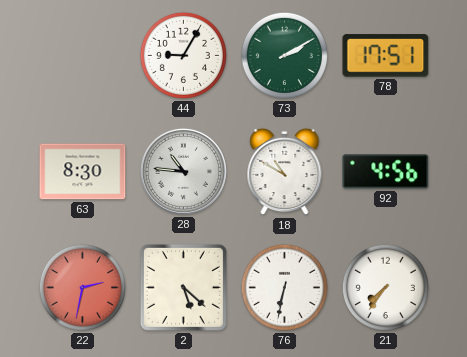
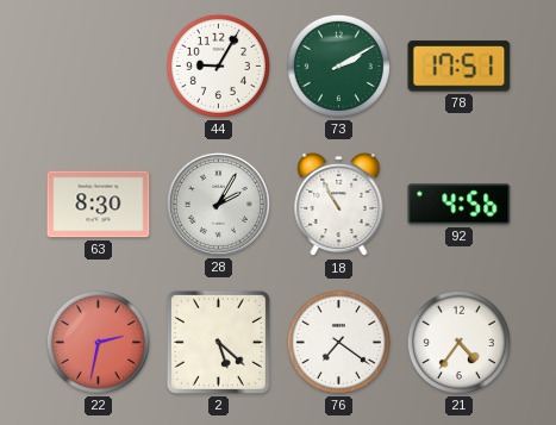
28: 10:46 -> 2:05 (218, 204)
18: 10:50 -> 10:55 (339, 205)
76: 6:32 -> 7:21 (338, 342)
21: 7:36 -> 4:36 (458, 342)
